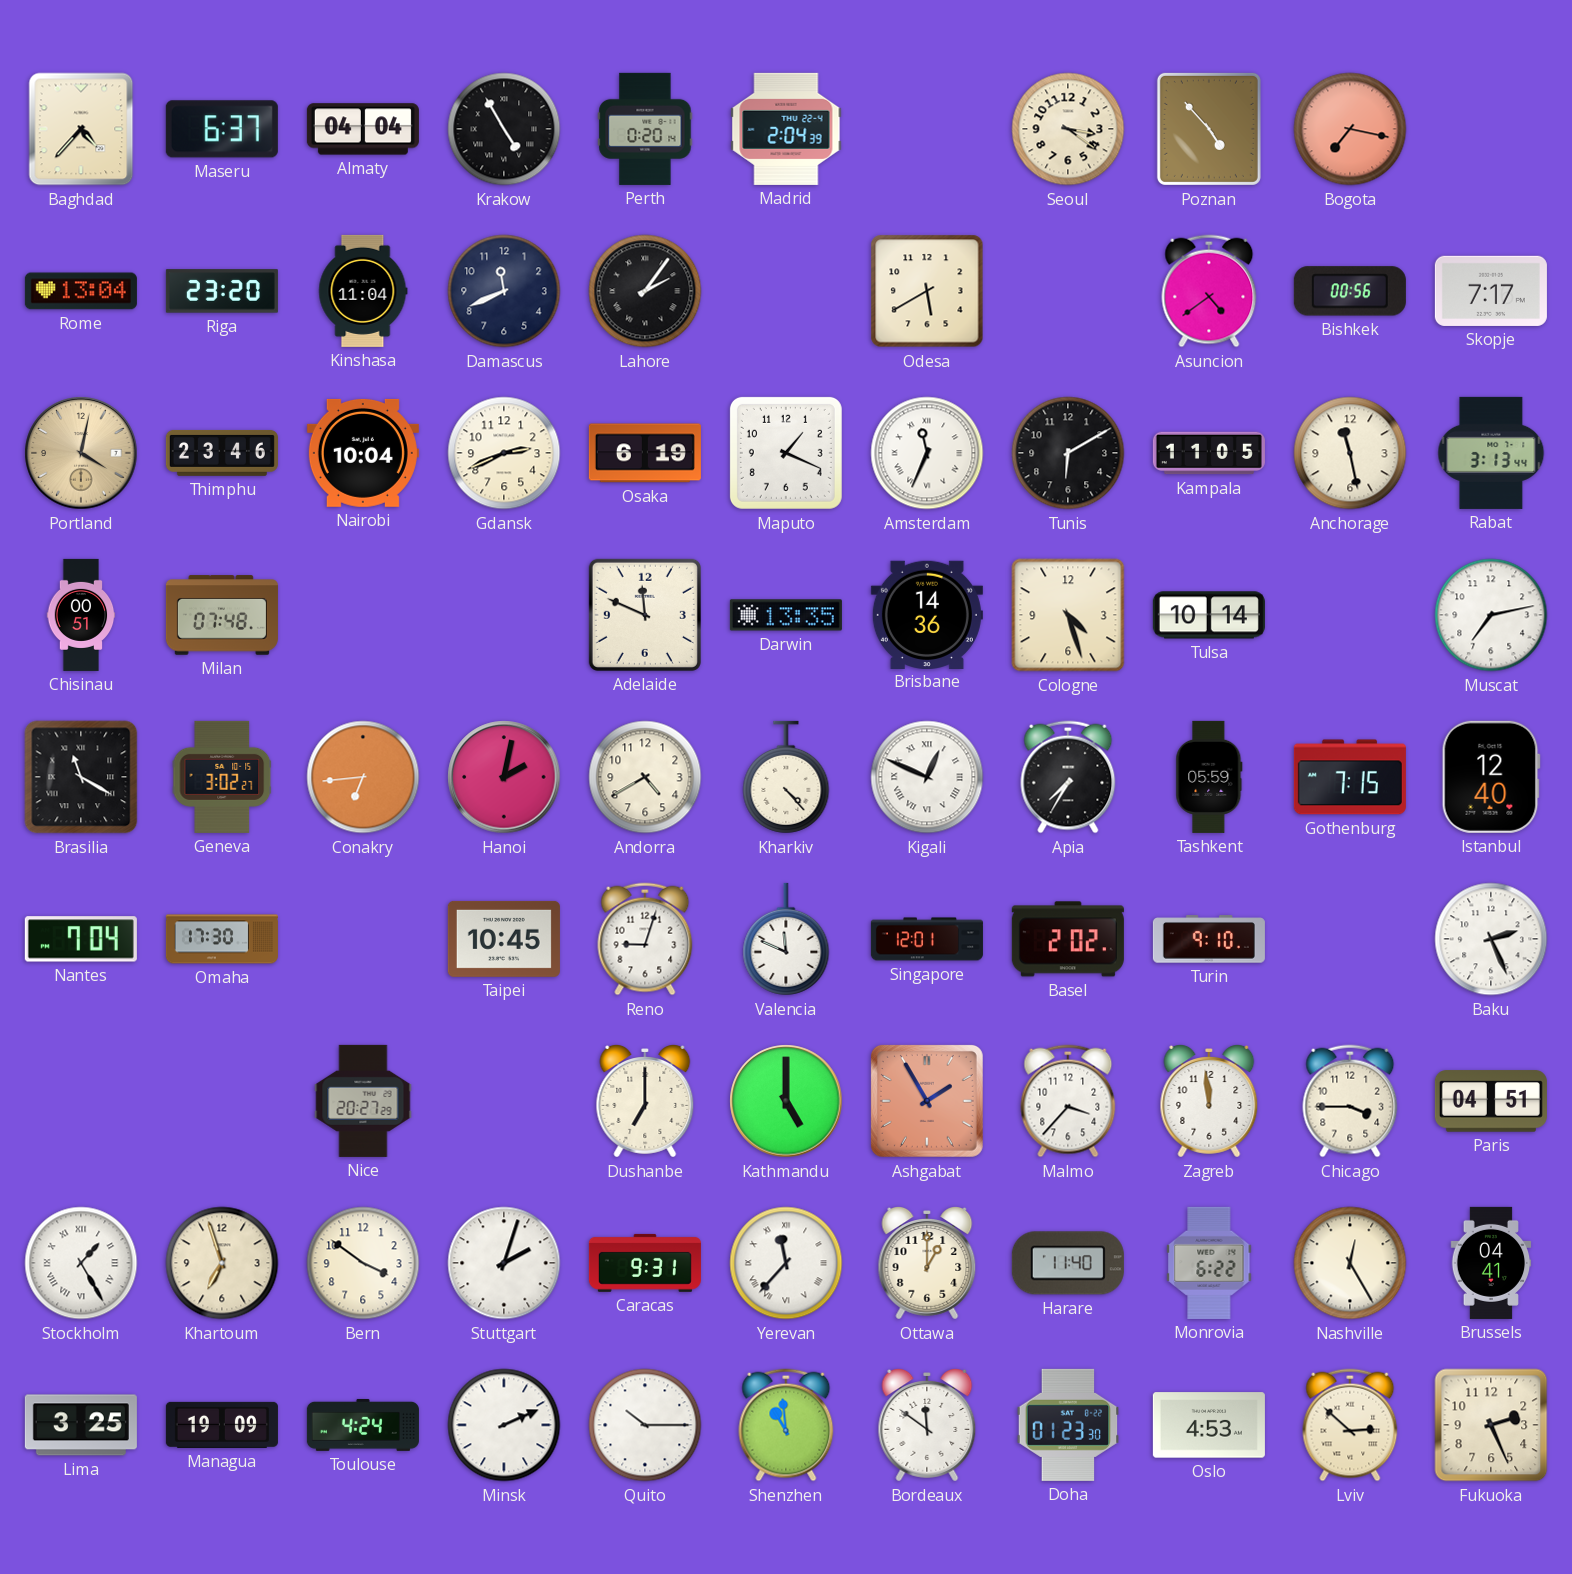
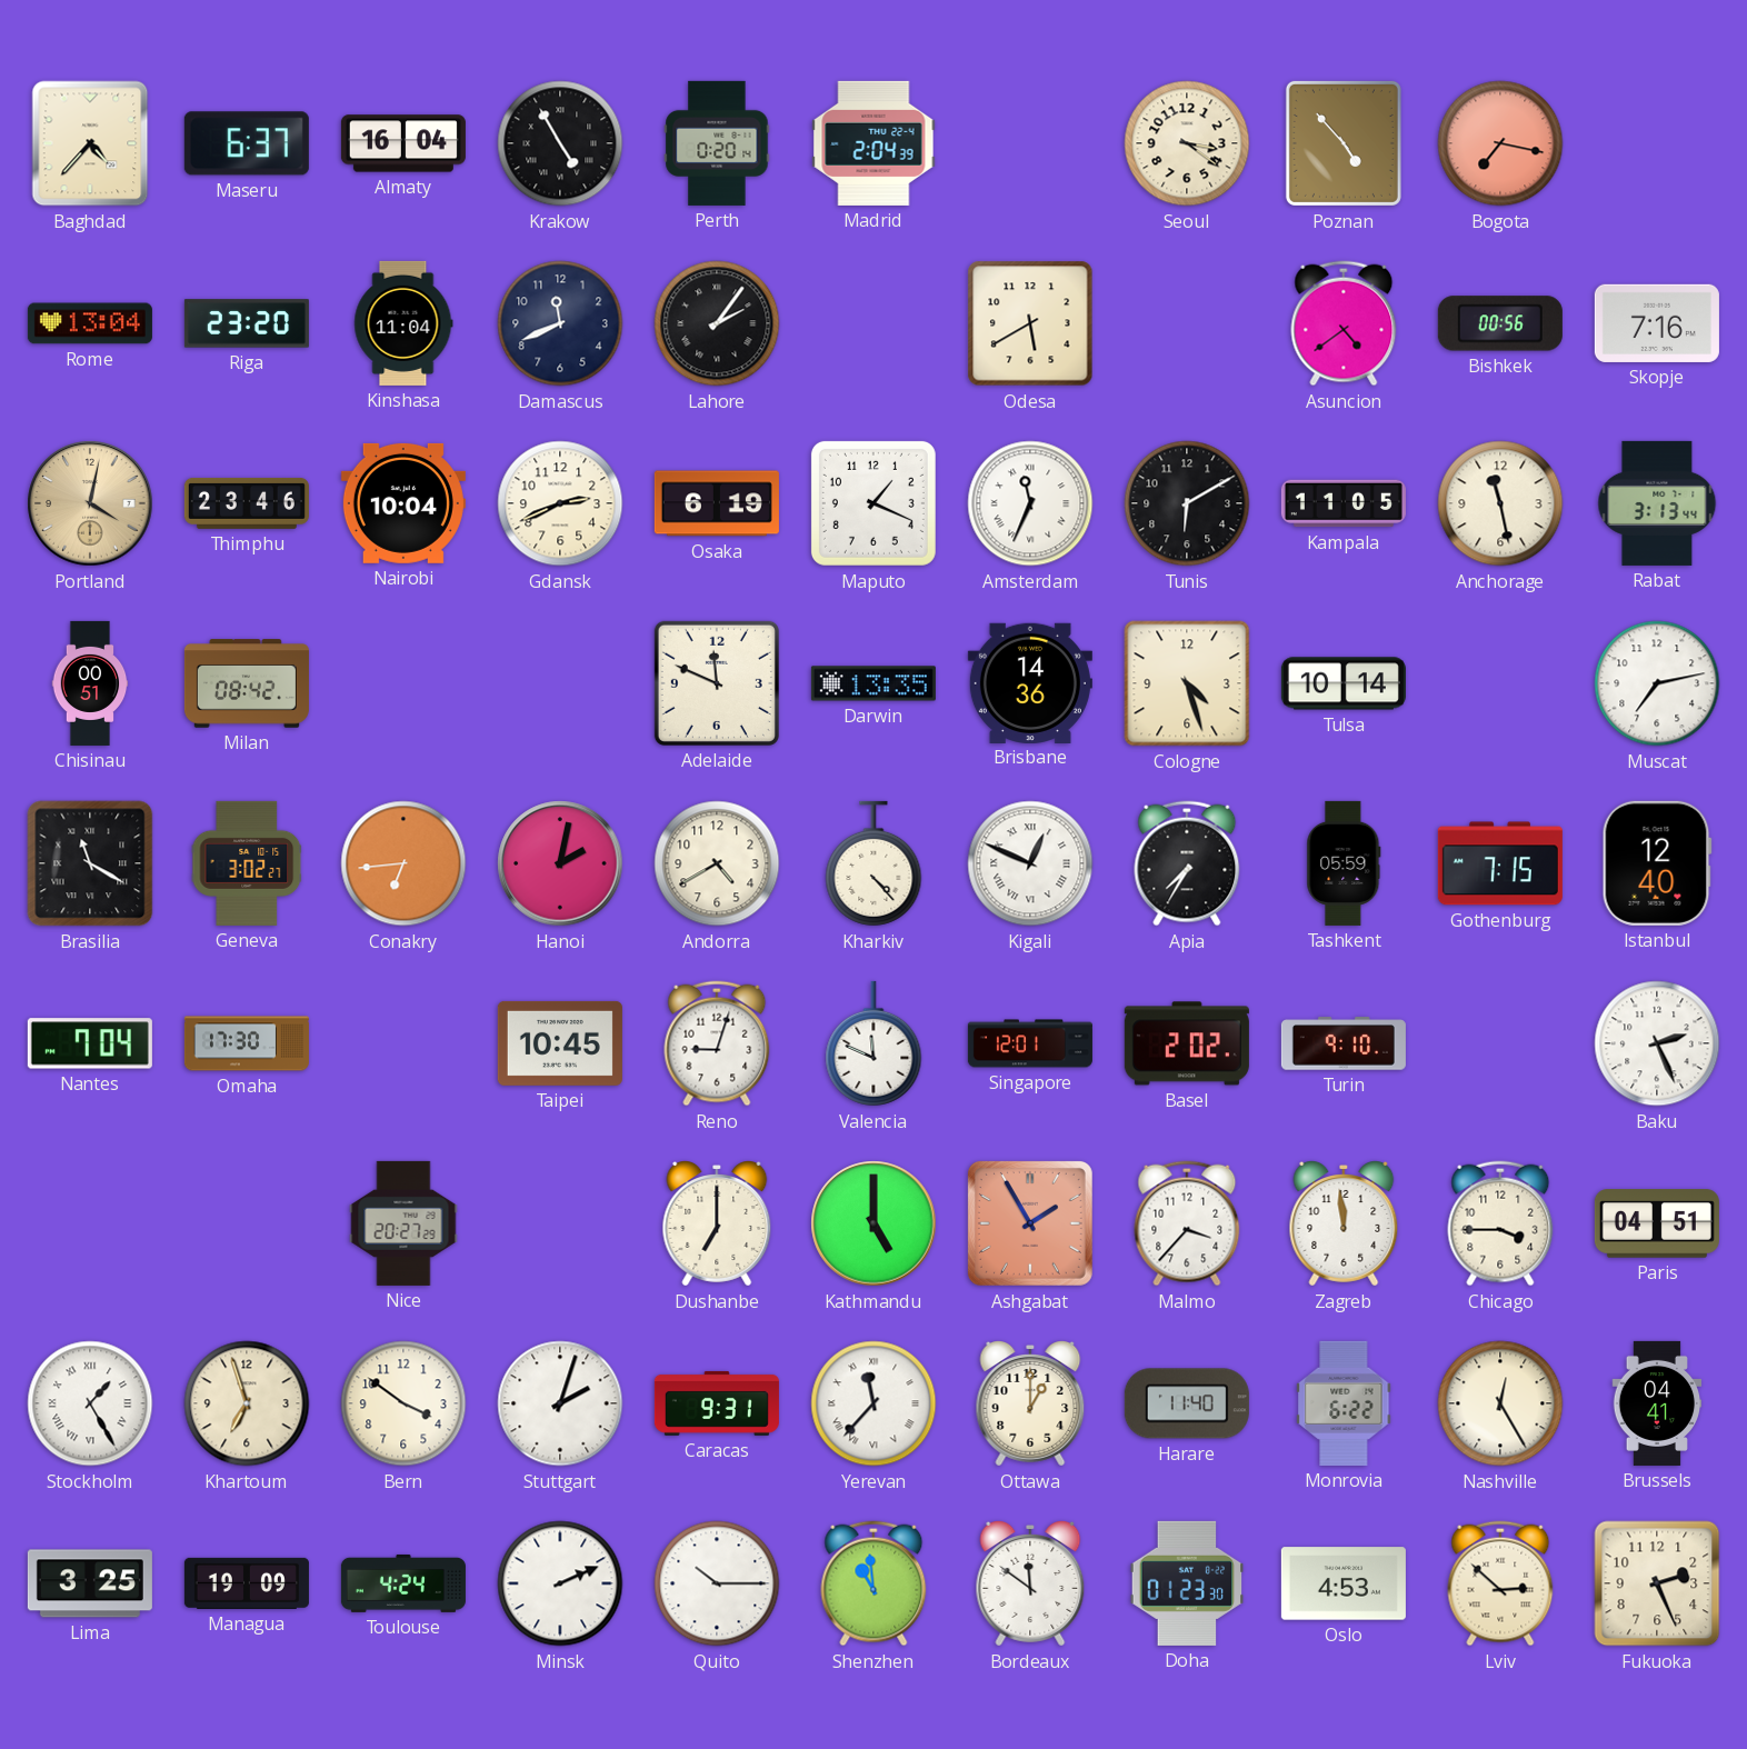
Almaty: 04:04 -> 16:04 (403, 143)
Skopje: 7:17 -> 7:16 (1657, 323)
Milan: 07:48 -> 08:42 (247, 683)
